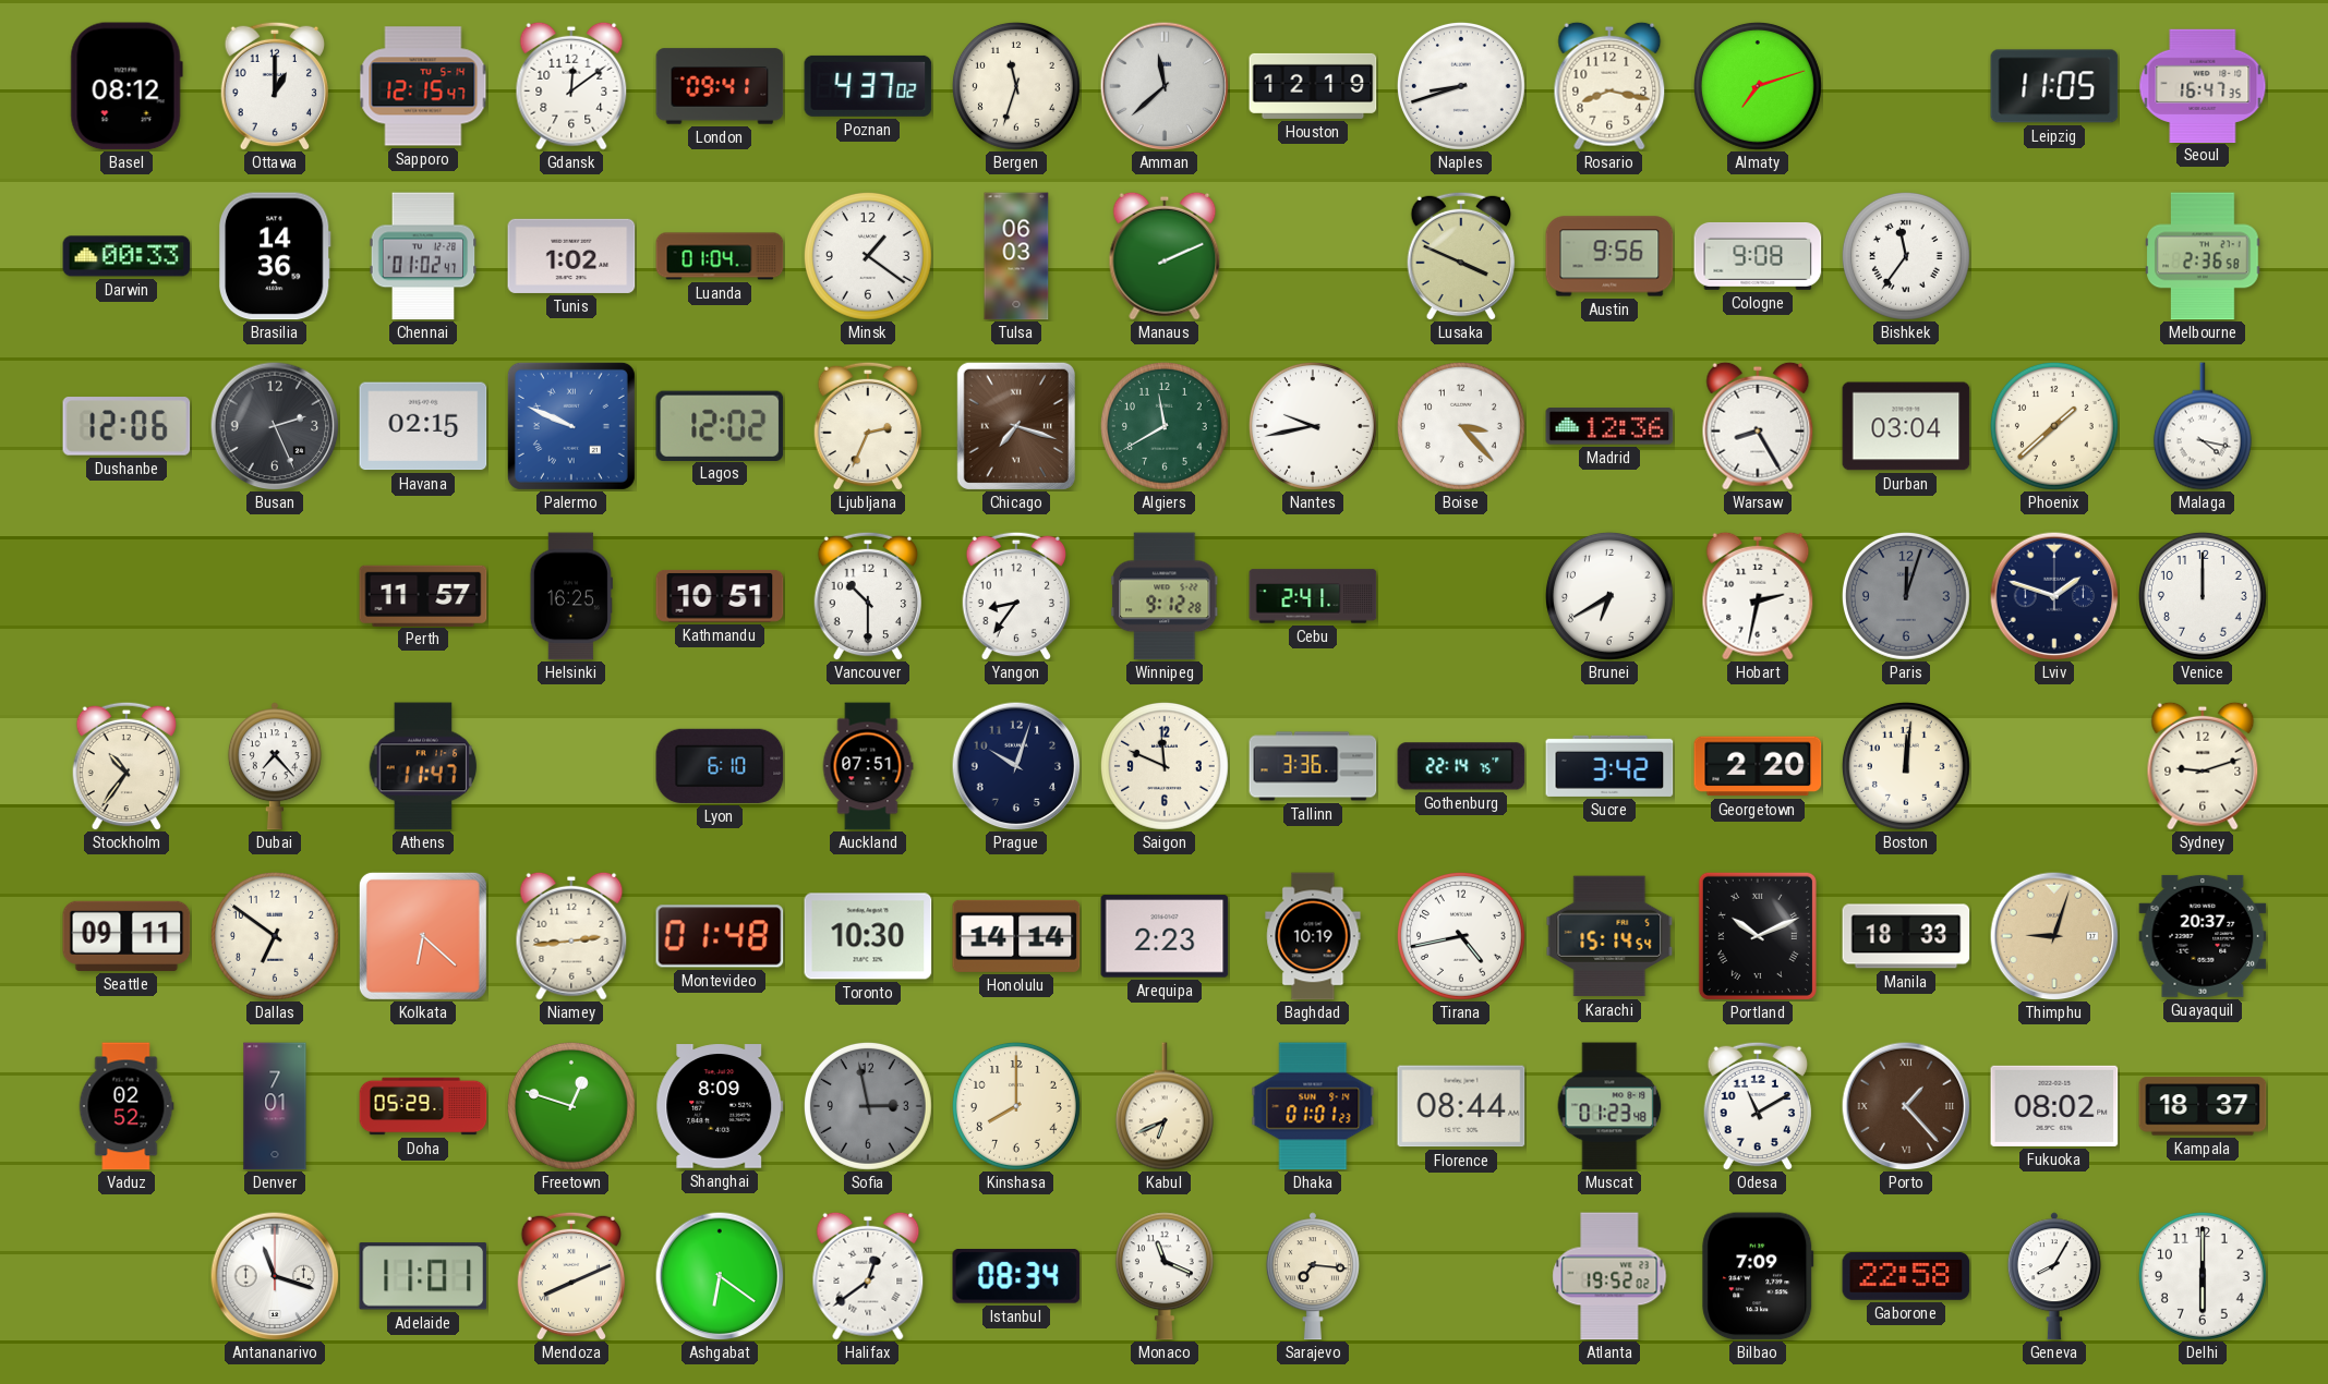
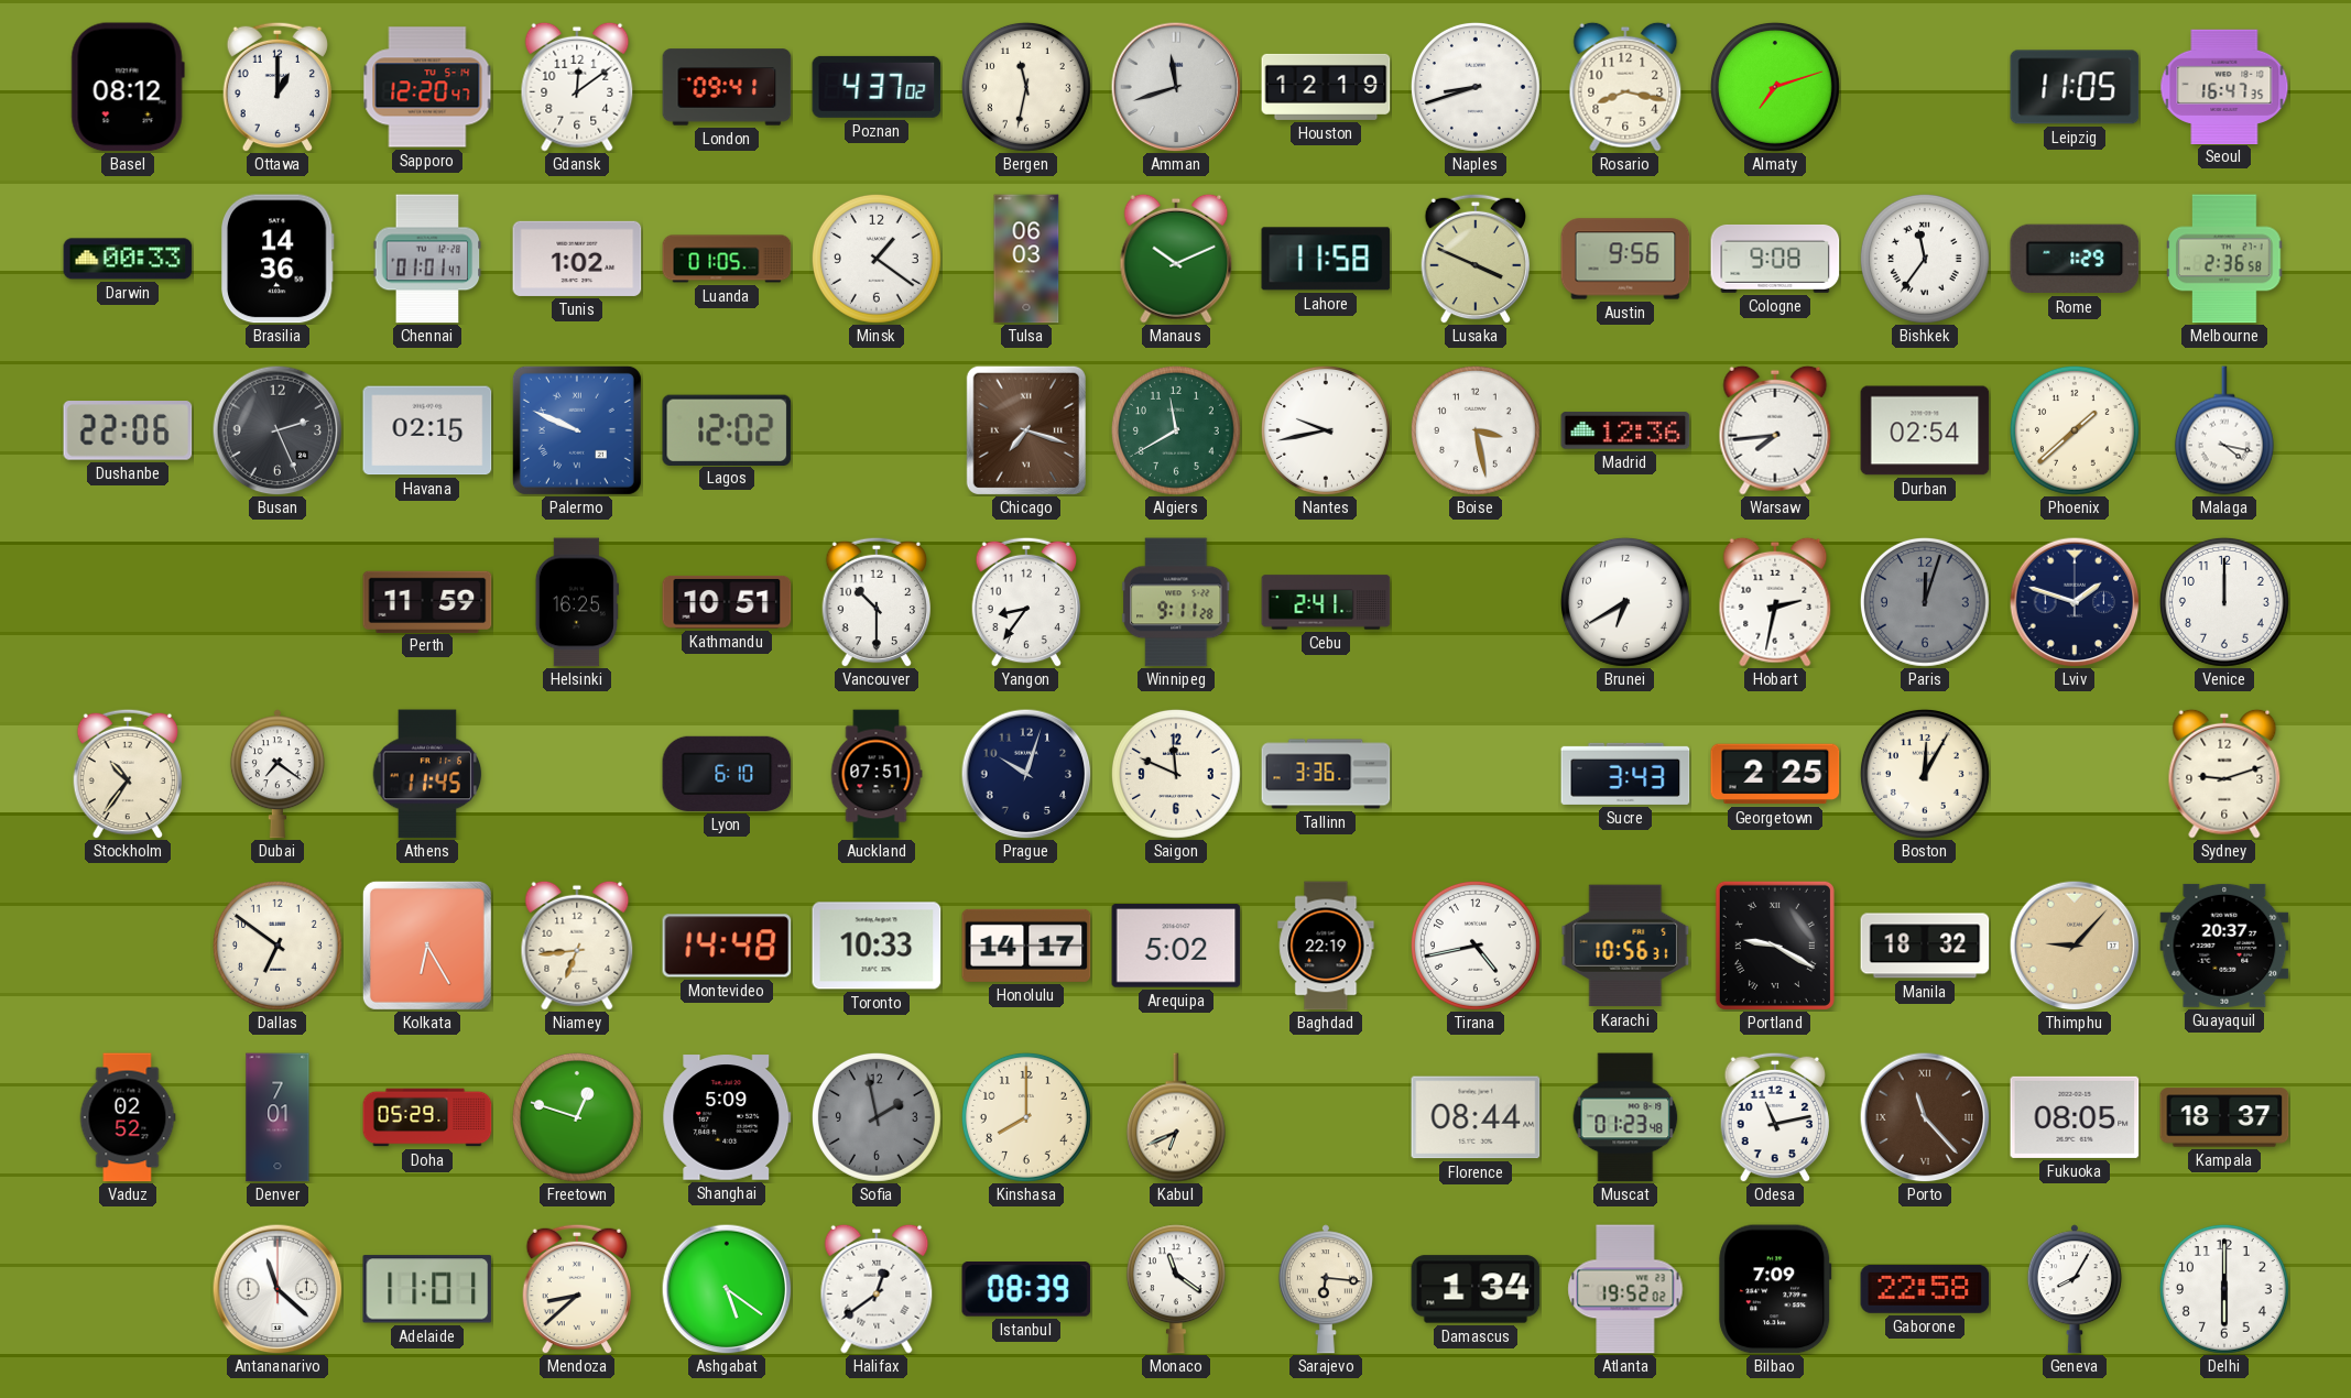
Sapporo: 12:15 -> 12:20 (427, 87)
Bergen: 11:33 -> 11:32 (1026, 87)
Amman: 11:38 -> 11:42 (1176, 87)
Chennai: 01:02 -> 01:01 (427, 259)
Luanda: 01:04 -> 01:05 (727, 259)
Manaus: 2:11 -> 10:11 (1176, 259)
Lahore: none -> 11:58 (1326, 259)
Rome: none -> 1:29 (2075, 259)
Dushanbe: 12:06 -> 22:06 (128, 430)
Ljubljana: 2:34 -> none (868, 426)
Boise: 3:23 -> 3:28 (1476, 430)
Warsaw: 8:25 -> 7:44 (1775, 430)
Durban: 03:04 -> 02:54 (1925, 430)
Perth: 11:57 -> 11:59 (427, 601)
Winnipeg: 9:12 -> 9:11 (1177, 602)
Dubai: 7:23 -> 7:21 (277, 774)
Athens: 11:47 -> 11:45 (427, 774)
Gothenburg: 22:14 -> none (1461, 766)
Sucre: 3:42 -> 3:43 (1625, 774)
Georgetown: 2:20 -> 2:25 (1775, 774)
Boston: 12:01 -> 12:05 (1925, 774)
Seattle: 09:11 -> none (126, 936)
Kolkata: 6:22 -> 6:25 (427, 946)
Niamey: 2:44 -> 6:44 (577, 946)
Montevideo: 01:48 -> 14:48 (727, 946)
Toronto: 10:30 -> 10:33 (877, 946)
Honolulu: 14:14 -> 14:17 (1026, 946)
Arequipa: 2:23 -> 5:02 (1176, 946)
Baghdad: 10:19 -> 22:19 (1326, 946)
Karachi: 15:14 -> 10:56 (1625, 946)
Portland: 10:11 -> 9:20 (1775, 946)
Manila: 18:33 -> 18:32 (1925, 946)
Thimphu: 9:03 -> 9:07 (2075, 946)
Shanghai: 8:09 -> 5:09 (727, 1117)
Sofia: 2:58 -> 1:58 (877, 1117)
Dhaka: 01:01 -> none (1313, 1106)
Odesa: 11:10 -> 11:13 (1775, 1117)
Porto: 1:23 -> 11:23 (1925, 1117)
Fukuoka: 08:02 -> 08:05 (2075, 1117)
Antananarivo: 11:18 -> 11:22 (277, 1289)
Mendoza: 8:11 -> 8:38 (577, 1289)
Ashgabat: 6:21 -> 5:21 (727, 1289)
Istanbul: 08:34 -> 08:39 (1026, 1290)
Monaco: 11:19 -> 11:21 (1176, 1289)
Sarajevo: 7:16 -> 6:16 (1326, 1289)
Damascus: none -> 1:34 (1476, 1289)
